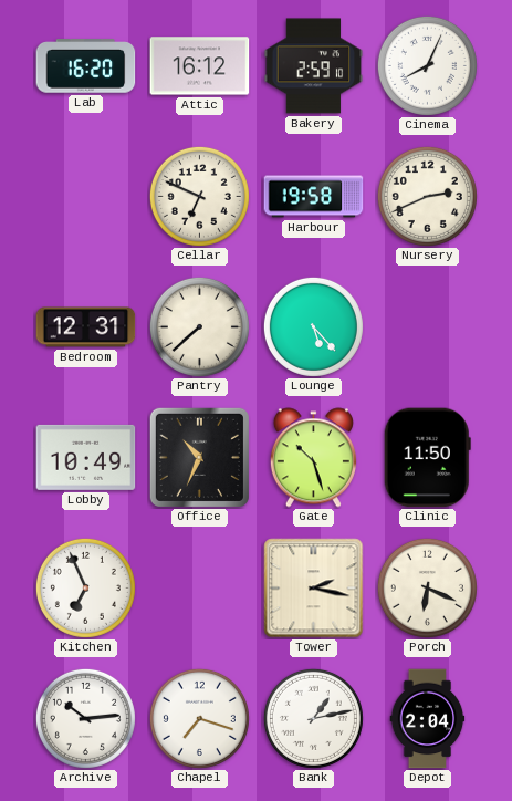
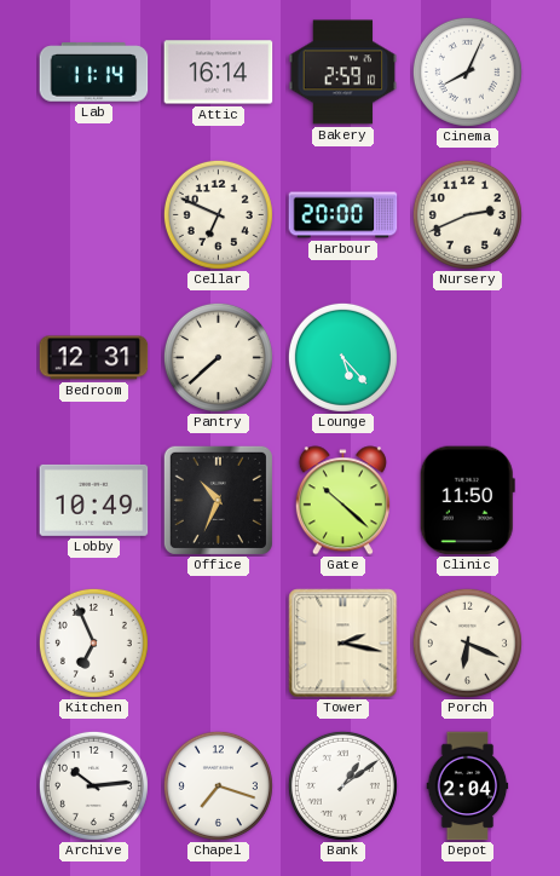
Lab: 16:20 -> 11:14 (94, 73)
Attic: 16:12 -> 16:14 (219, 73)
Harbour: 19:58 -> 20:00 (343, 215)
Gate: 10:27 -> 10:22 (342, 501)
Bank: 1:13 -> 1:09 (342, 785)
